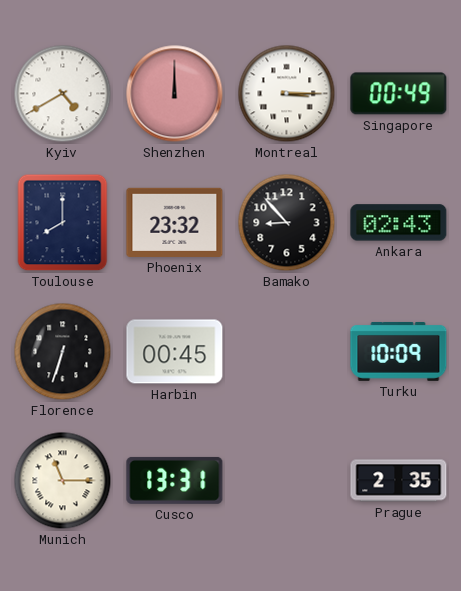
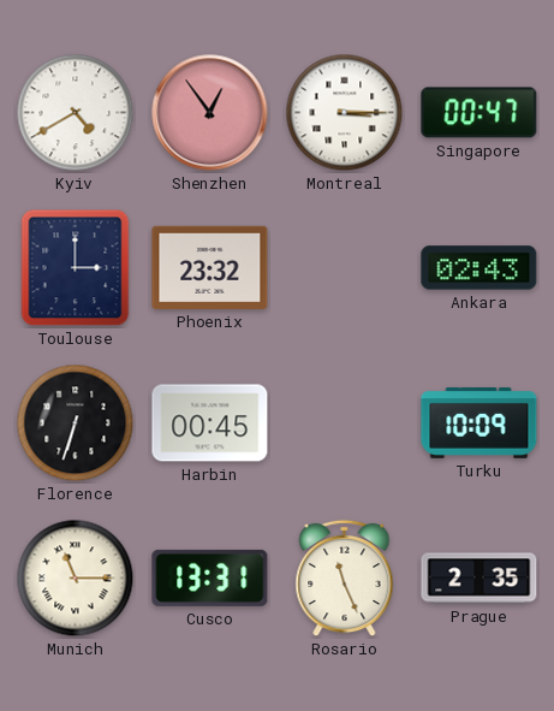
Shenzhen: 12:00 -> 12:54 (210, 113)
Singapore: 00:49 -> 00:47 (479, 113)
Toulouse: 8:00 -> 3:00 (76, 268)
Bamako: 8:53 -> none (287, 223)
Rosario: none -> 11:26 (345, 579)
